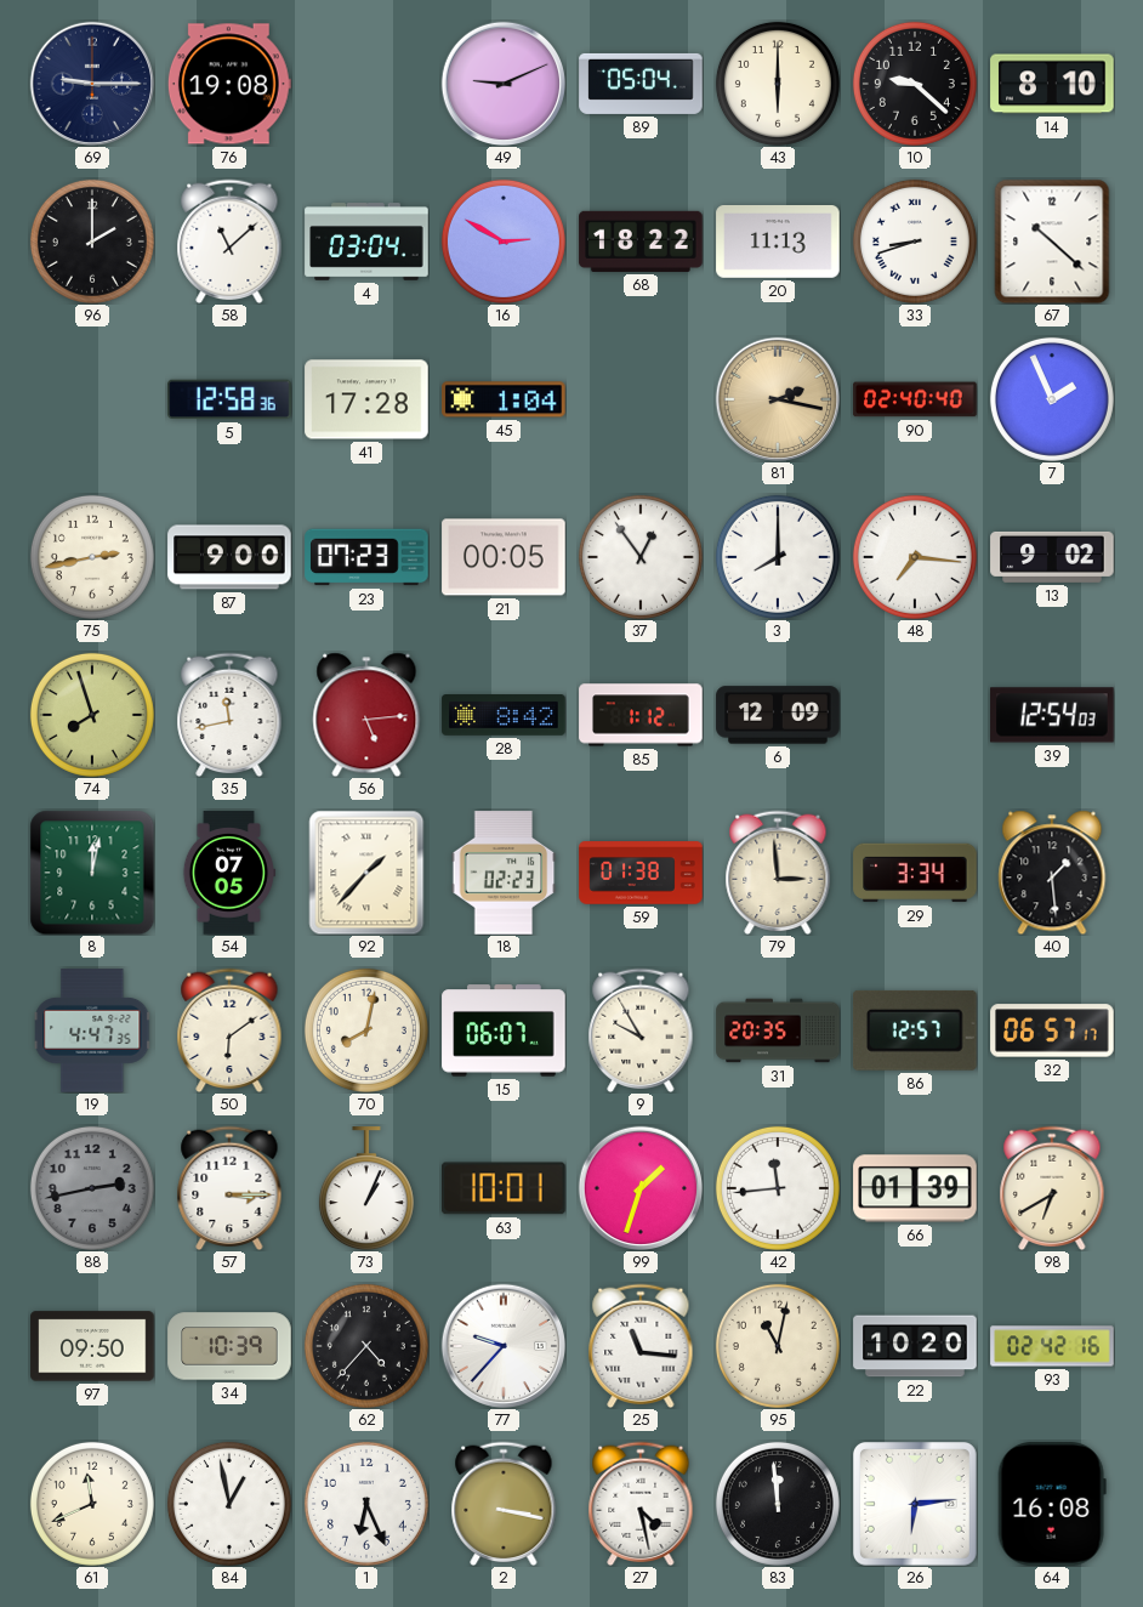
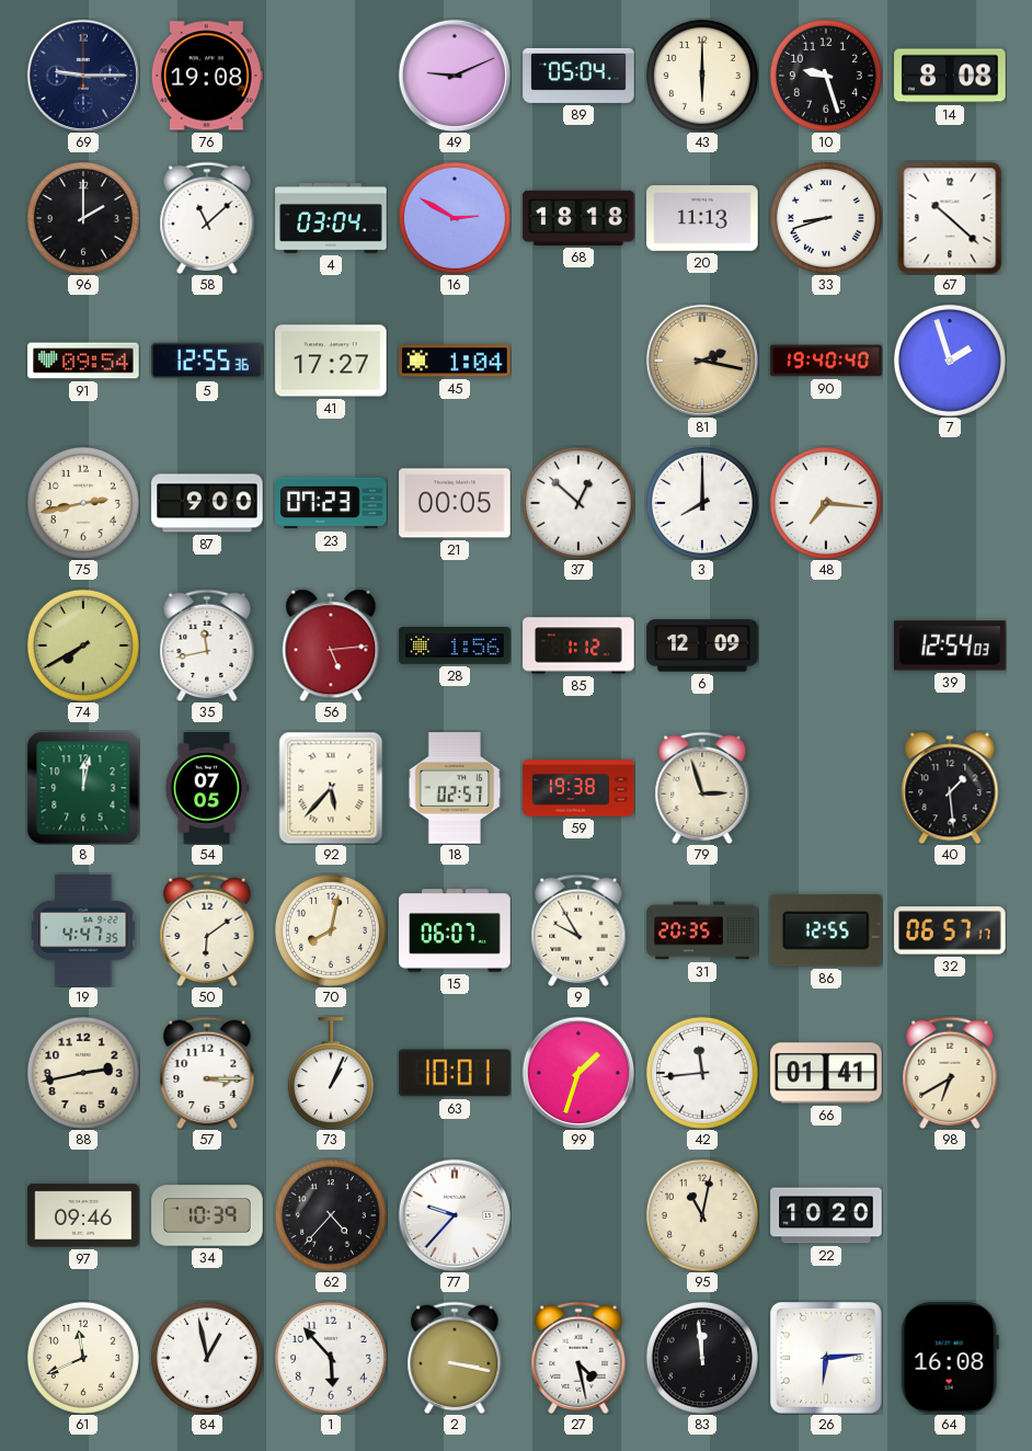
10: 9:22 -> 9:27 (826, 76)
14: 8:10 -> 8:08 (950, 76)
68: 18:22 -> 18:18 (578, 218)
91: none -> 09:54 (83, 361)
5: 12:58 -> 12:55 (207, 361)
41: 17:28 -> 17:27 (331, 361)
90: 02:40 -> 19:40 (826, 361)
7: 1:56 -> 1:57 (950, 361)
37: 12:54 -> 12:52 (578, 503)
13: 9:02 -> none (1052, 557)
74: 7:57 -> 7:40 (83, 645)
28: 8:42 -> 1:56 (455, 647)
92: 1:37 -> 5:37 (331, 788)
18: 02:23 -> 02:57 (455, 788)
59: 01:38 -> 19:38 (578, 788)
79: 2:59 -> 2:57 (702, 788)
29: 3:34 -> none (915, 873)
86: 12:57 -> 12:55 (827, 930)
88 dial: grey -> cream (83, 1073)
66: 01:39 -> 01:41 (826, 1073)
97: 09:50 -> 09:46 (83, 1215)
25: 11:16 -> none (641, 1346)
93: 02:42 -> none (1052, 1346)
1: 6:26 -> 5:53 (331, 1358)
